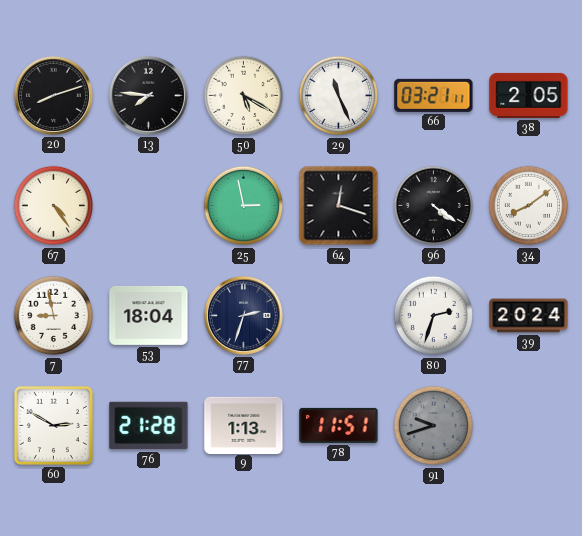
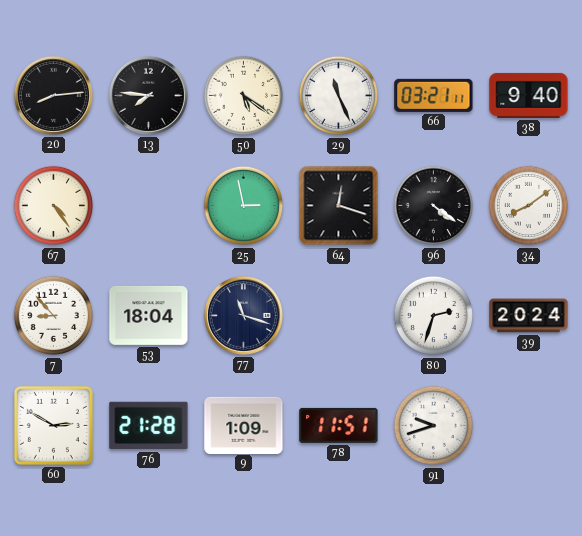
20: 8:12 -> 8:14 (53, 95)
50: 5:20 -> 5:21 (244, 96)
38: 2:05 -> 9:40 (529, 95)
7: 8:58 -> 8:53 (54, 316)
77: 2:33 -> 11:18 (243, 315)
9: 1:13 -> 1:09 (244, 425)
91 dial: grey -> white (434, 426)
